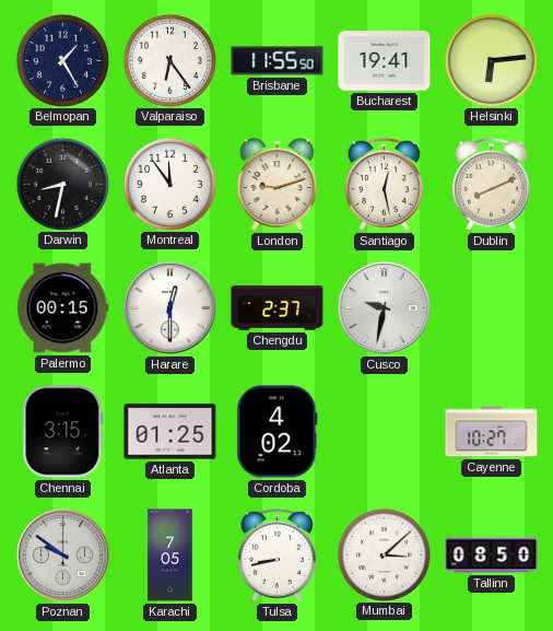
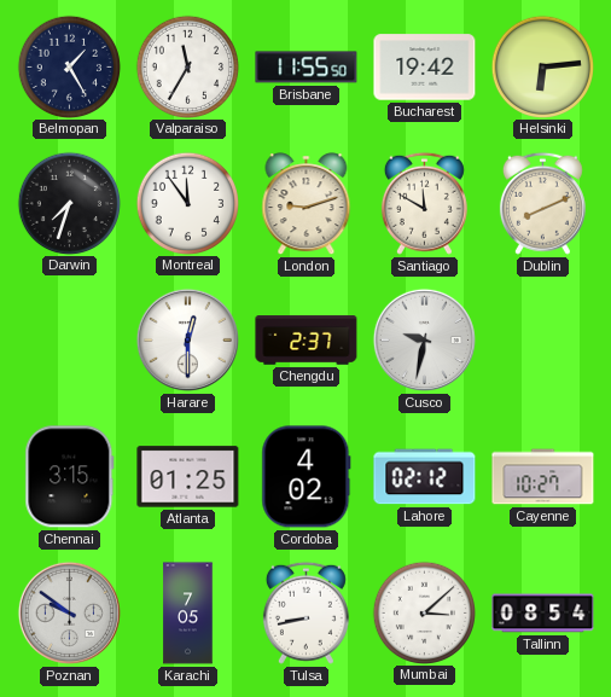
Valparaiso: 6:24 -> 11:35 (187, 66)
Bucharest: 19:41 -> 19:42 (425, 68)
Darwin: 8:32 -> 7:33 (69, 203)
Santiago: 12:28 -> 11:50 (424, 203)
Palermo: 00:15 -> none (63, 308)
Lahore: none -> 02:12 (425, 477)
Tallinn: 08:50 -> 08:54 (543, 614)
